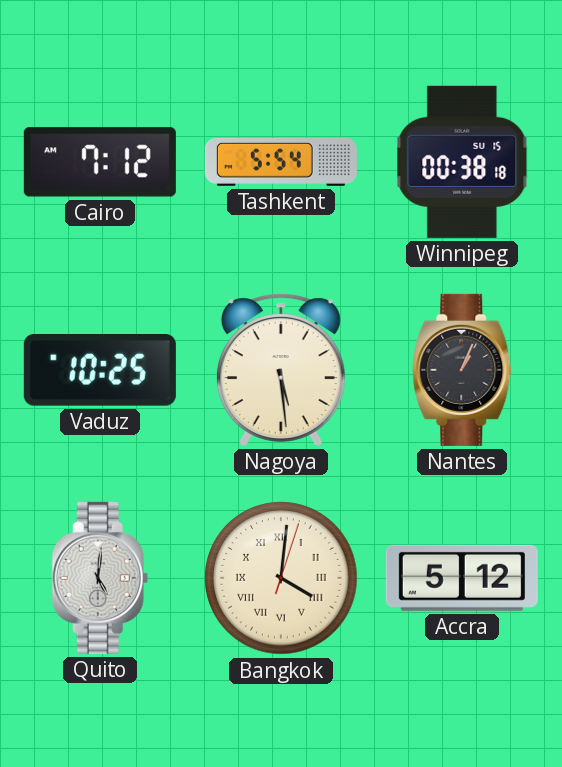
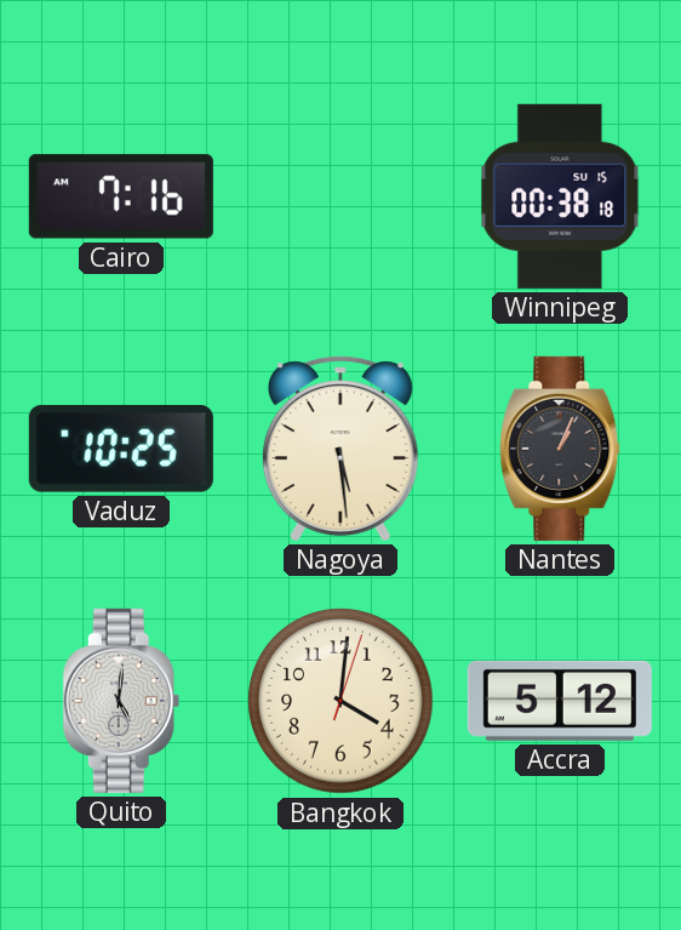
Cairo: 7:12 -> 7:16 (121, 196)
Tashkent: 5:54 -> none (281, 162)
Bangkok numerals: Roman -> Arabic (340, 701)
